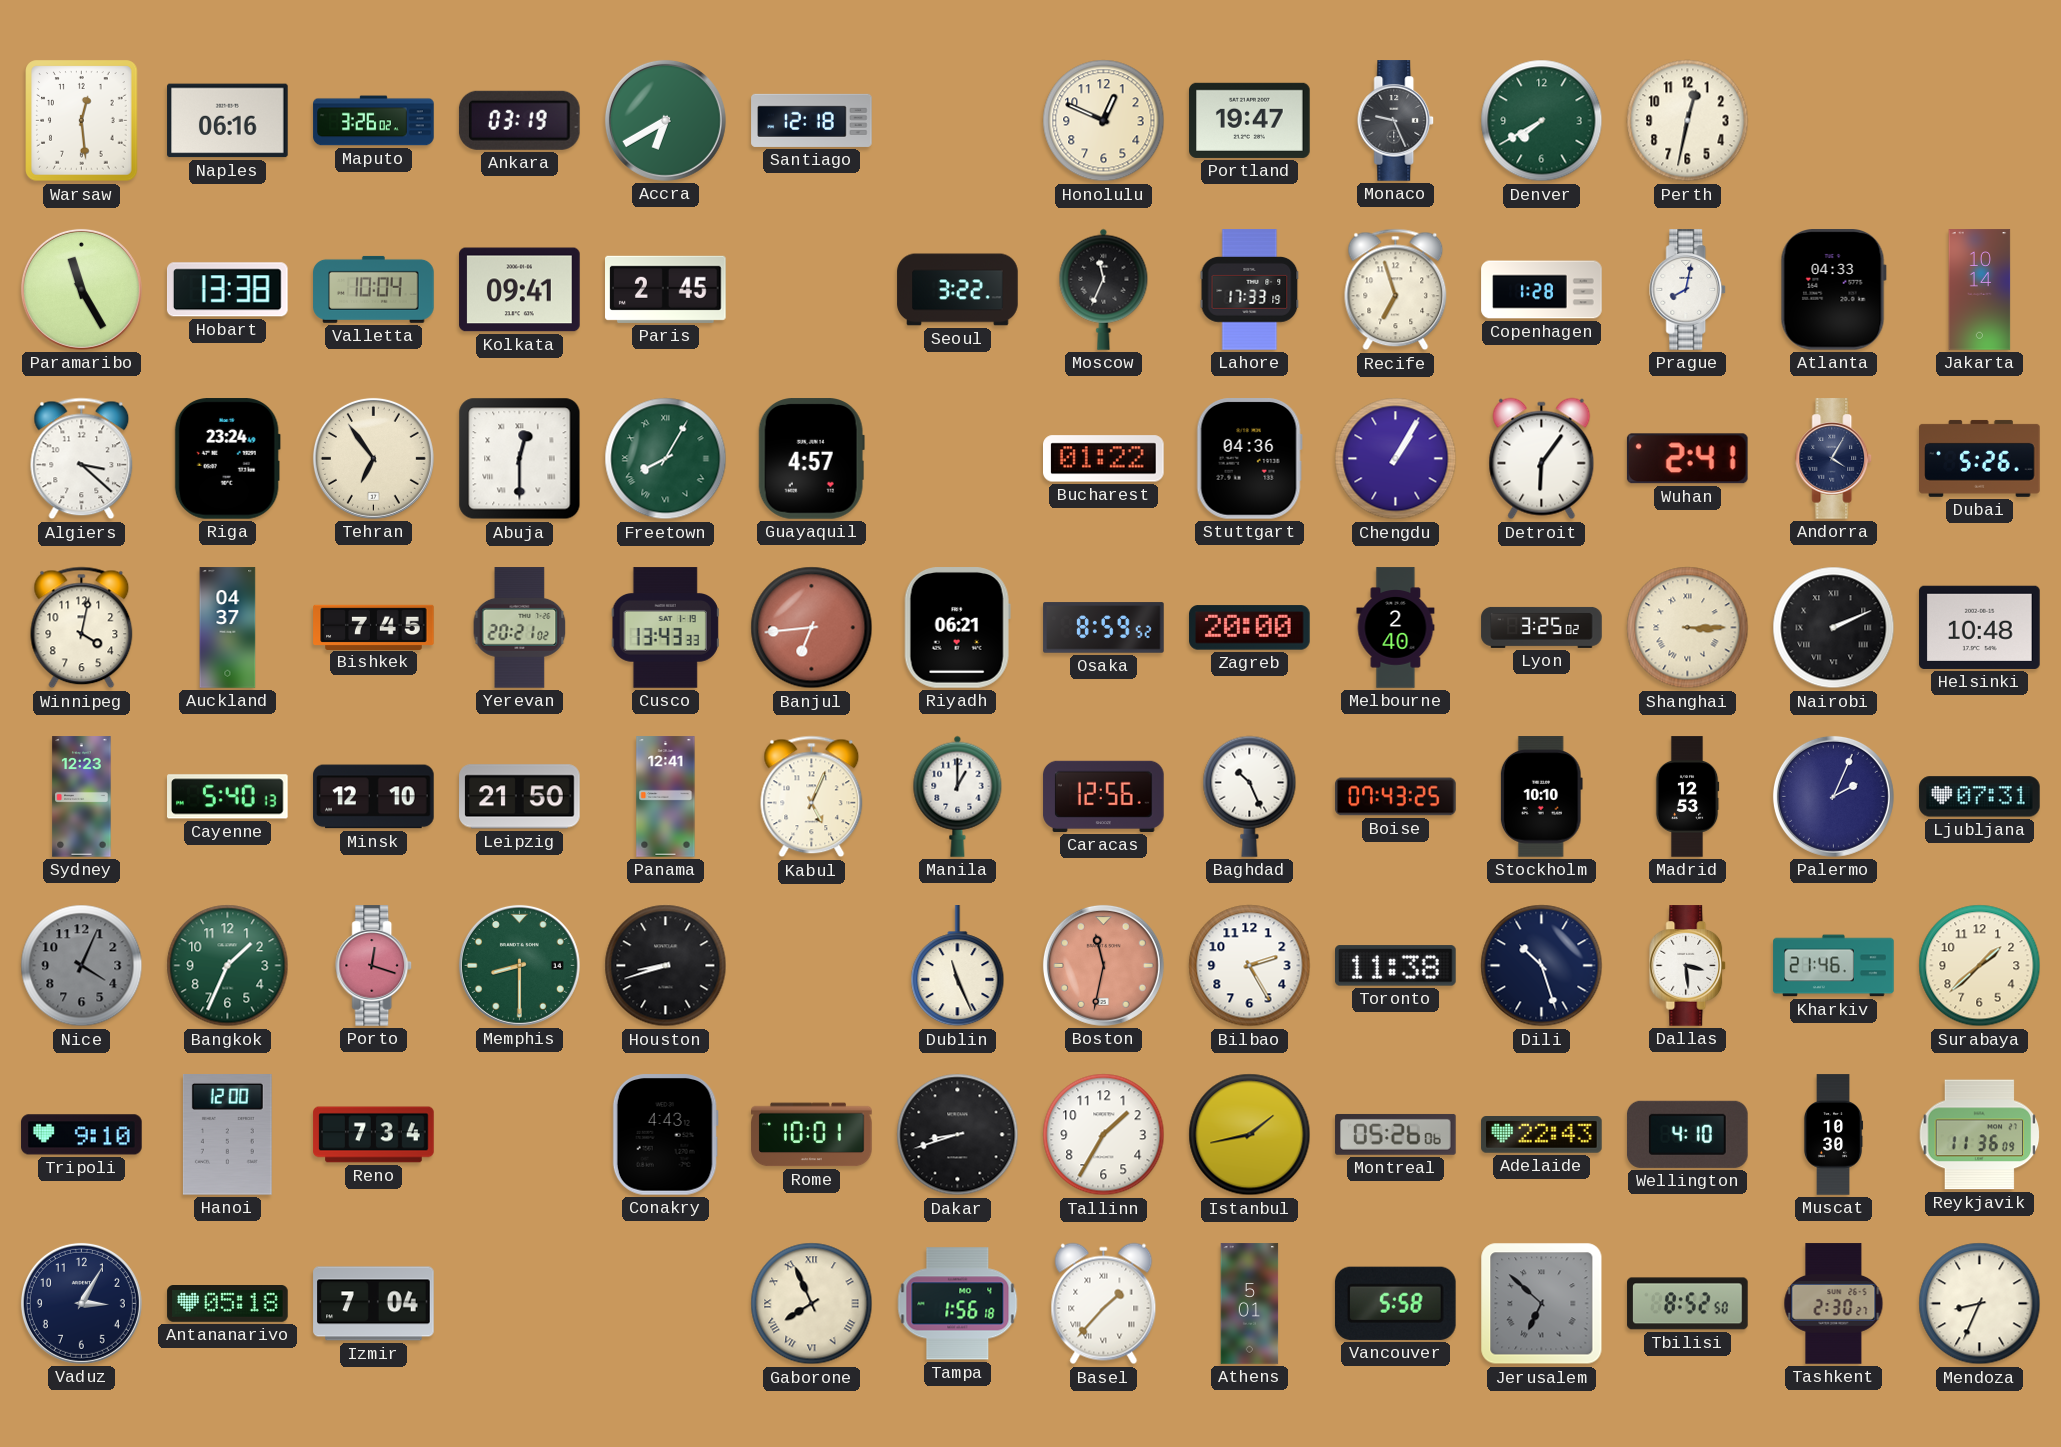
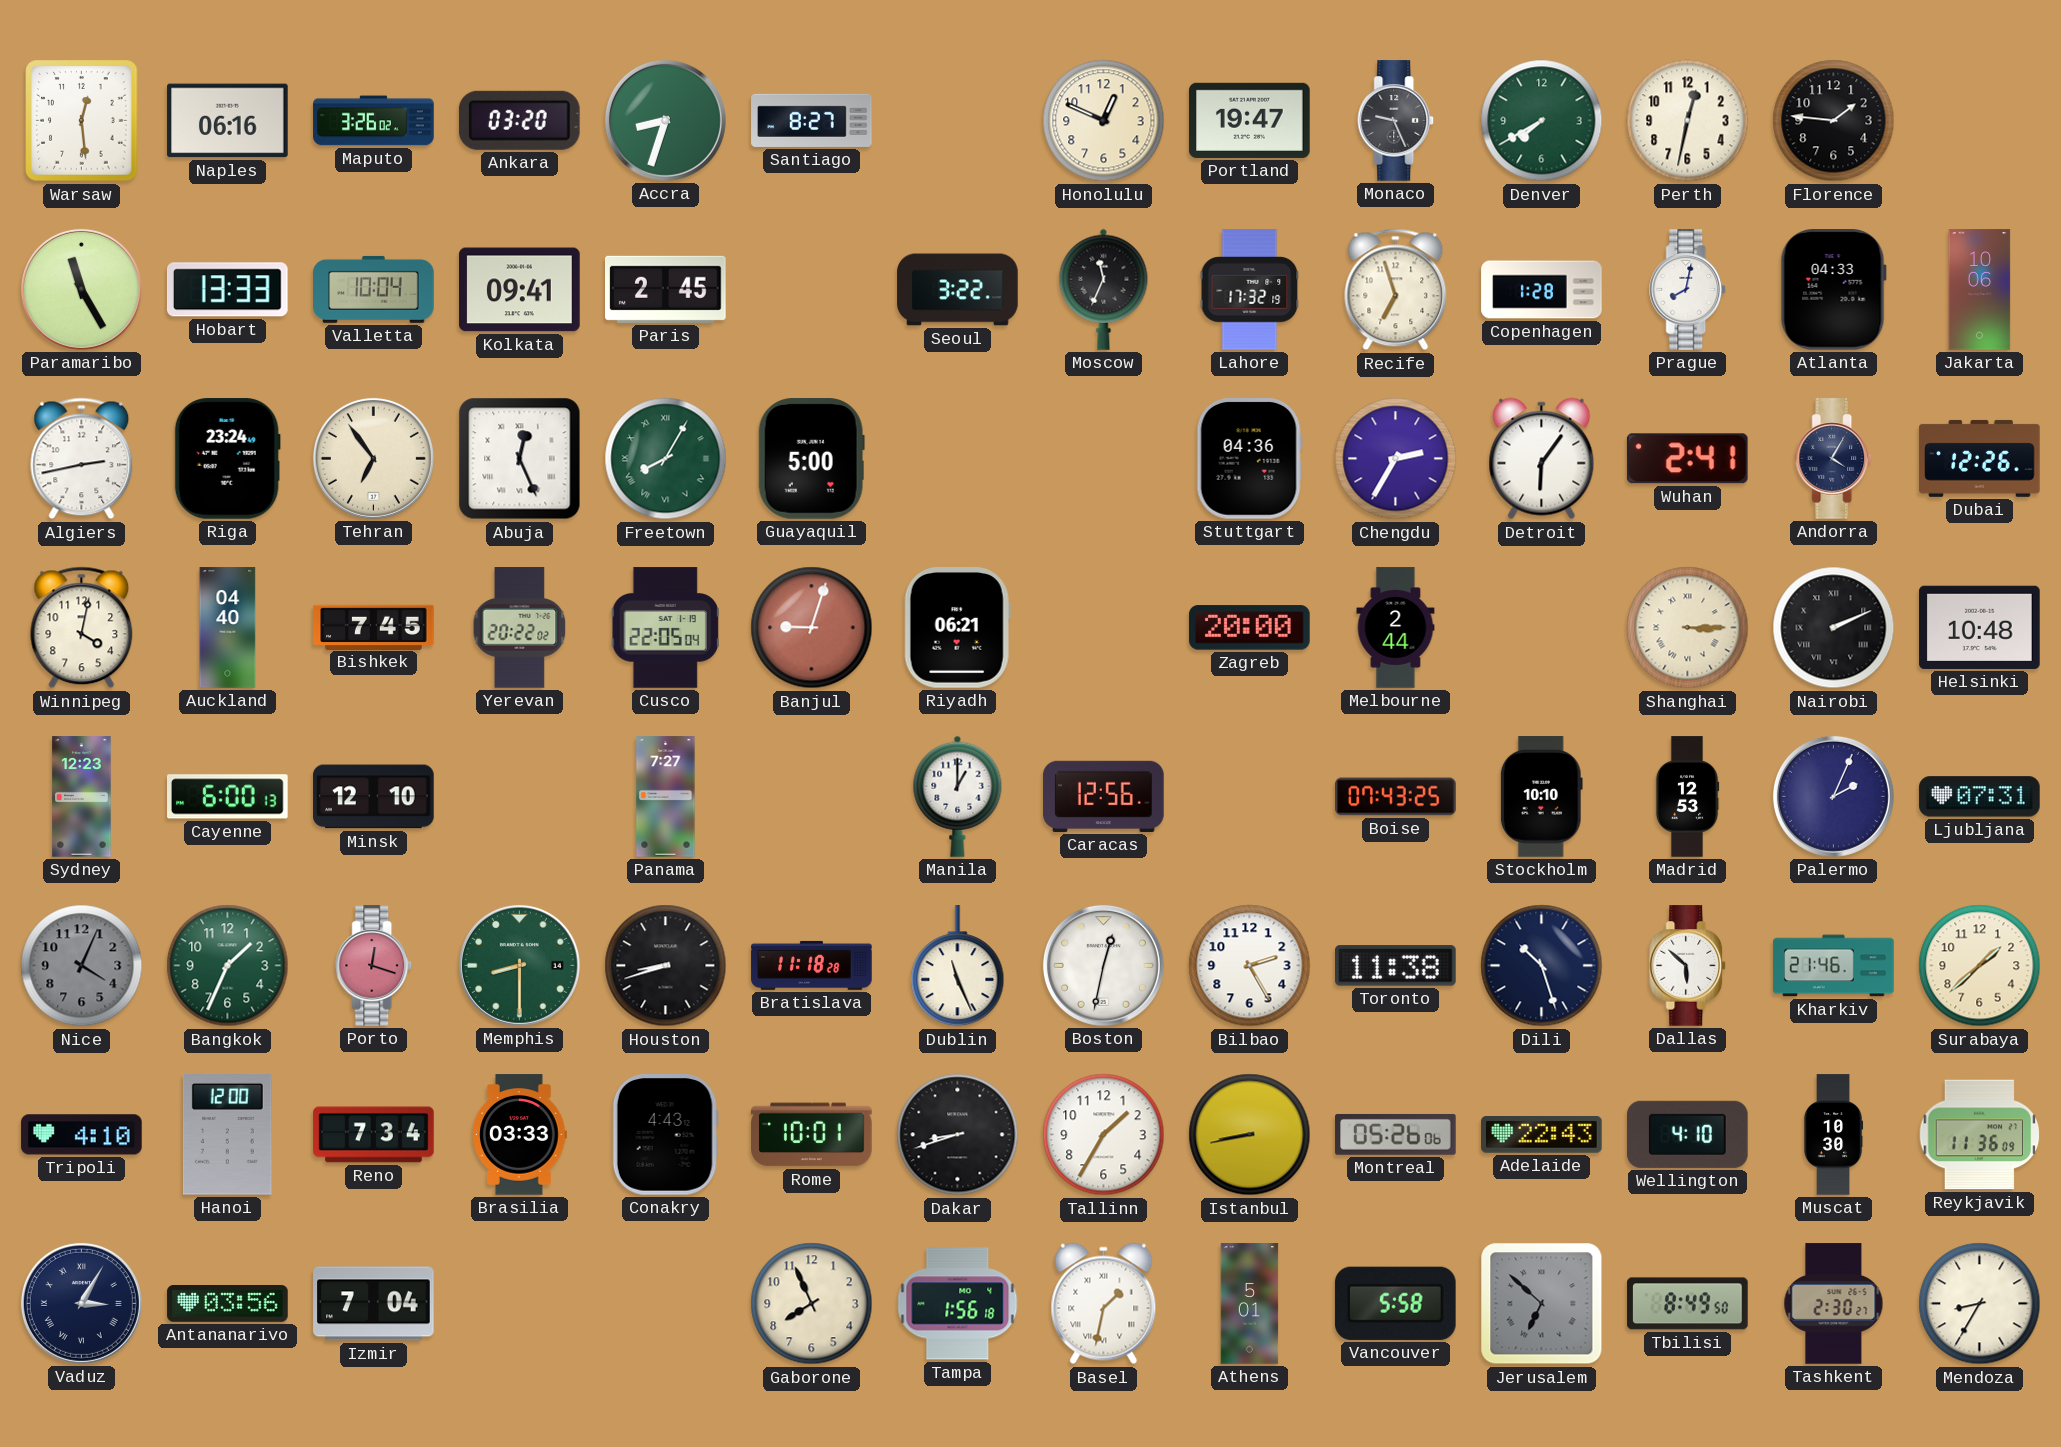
Ankara: 03:19 -> 03:20 (519, 120)
Accra: 6:40 -> 8:33 (665, 120)
Santiago: 12:18 -> 8:27 (812, 120)
Florence: none -> 1:46 (1834, 121)
Hobart: 13:38 -> 13:33 (227, 290)
Lahore: 17:33 -> 17:32 (1250, 290)
Jakarta: 10:14 -> 10:06 (1980, 290)
Algiers: 3:22 -> 2:43 (82, 459)
Abuja: 12:30 -> 12:26 (520, 459)
Guayaquil: 4:57 -> 5:00 (811, 459)
Bucharest: 01:22 -> none (1104, 459)
Chengdu: 1:05 -> 2:35 (1396, 459)
Dubai: 5:26 -> 12:26 (1980, 458)
Auckland: 04:37 -> 04:40 (228, 628)
Yerevan: 20:21 -> 20:22 (520, 628)
Cusco: 13:43 -> 22:05 (665, 628)
Banjul: 6:44 -> 9:03 (812, 628)
Osaka: 8:59 -> none (1104, 628)
Melbourne: 2:40 -> 2:44 (1396, 628)
Lyon: 3:25 -> none (1542, 627)
Cayenne: 5:40 -> 6:00 (228, 797)
Leipzig: 21:50 -> none (520, 797)
Panama: 12:41 -> 7:27 (666, 797)
Kabul: 5:04 -> none (812, 797)
Baghdad: 10:26 -> none (1250, 796)
Bratislava: none -> 11:18 (812, 965)
Boston: 11:32 -> 12:32 (1103, 965)
Boston dial: salmon -> white (1103, 965)
Dallas: 3:29 -> 5:52 (1688, 966)
Tripoli: 9:10 -> 4:10 (82, 1135)
Brasilia: none -> 03:33 (520, 1135)
Istanbul: 1:43 -> 8:43 (1250, 1135)
Vaduz numerals: Arabic -> Roman (81, 1303)
Antananarivo: 05:18 -> 03:56 (228, 1304)
Gaborone numerals: Roman -> Arabic (812, 1304)
Basel: 1:37 -> 1:32 (1104, 1304)
Tbilisi: 8:52 -> 8:49 (1688, 1304)
Mendoza: 8:34 -> 8:35 (1980, 1304)
